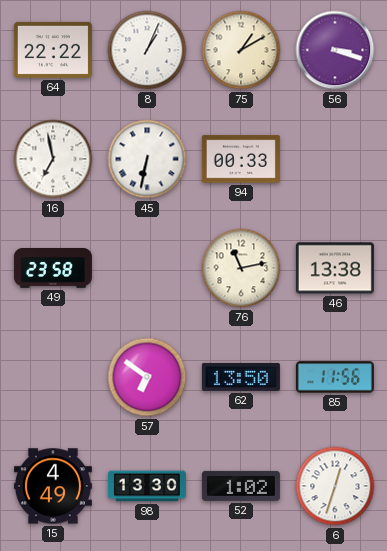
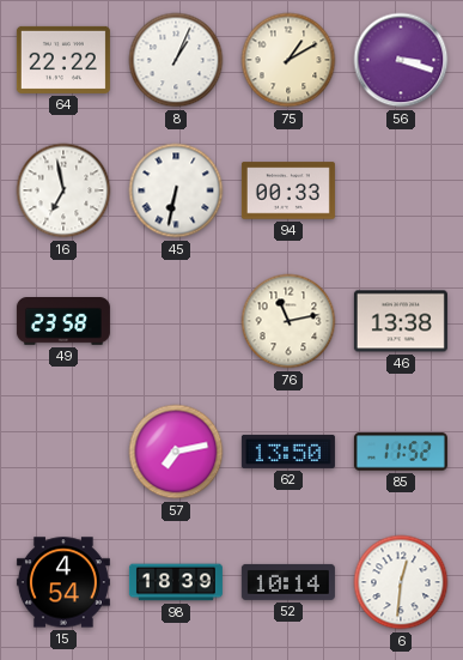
57: 6:51 -> 7:13 (176, 452)
85: 11:56 -> 11:52 (401, 452)
15: 4:49 -> 4:54 (63, 582)
98: 13:30 -> 18:39 (176, 582)
52: 1:02 -> 10:14 (288, 582)
6: 12:33 -> 12:31 (401, 582)
